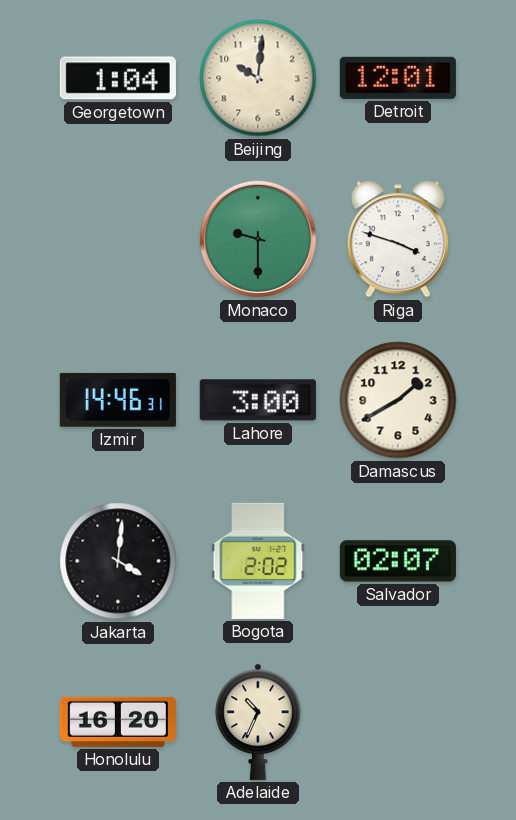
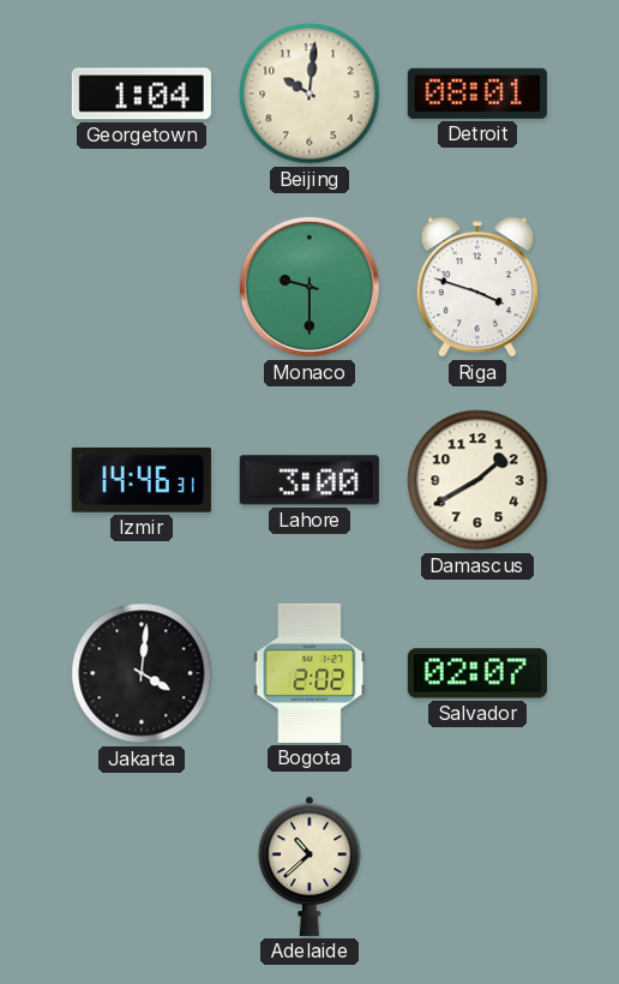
Detroit: 12:01 -> 08:01 (477, 94)
Honolulu: 16:20 -> none (118, 722)
Adelaide: 10:34 -> 10:38 (309, 866)
